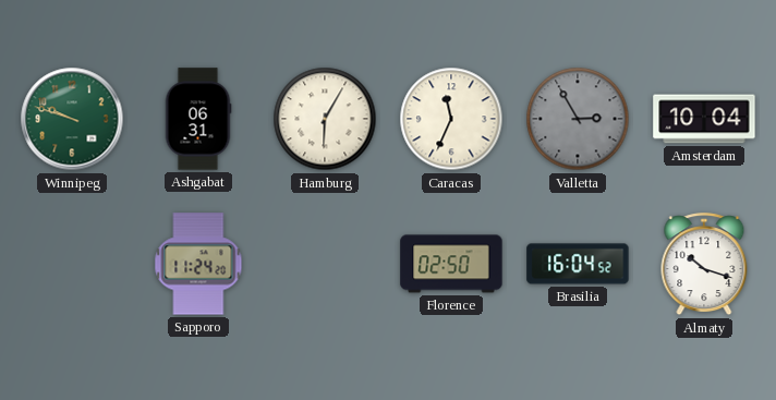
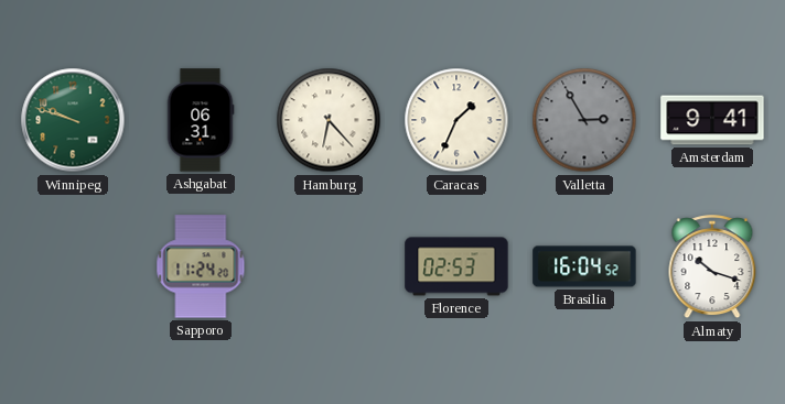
Hamburg: 6:05 -> 6:23 (329, 120)
Caracas: 11:34 -> 1:34 (456, 120)
Amsterdam: 10:04 -> 9:41 (712, 120)
Florence: 02:50 -> 02:53 (456, 266)
